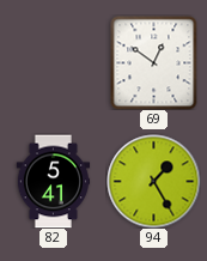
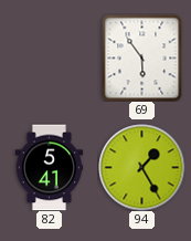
69: 12:51 -> 5:54 (142, 57)
